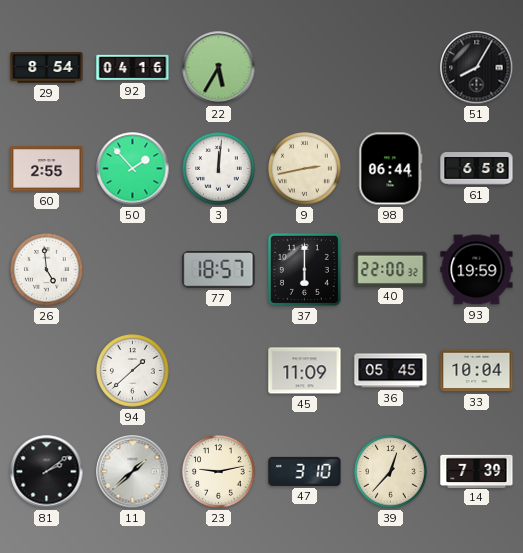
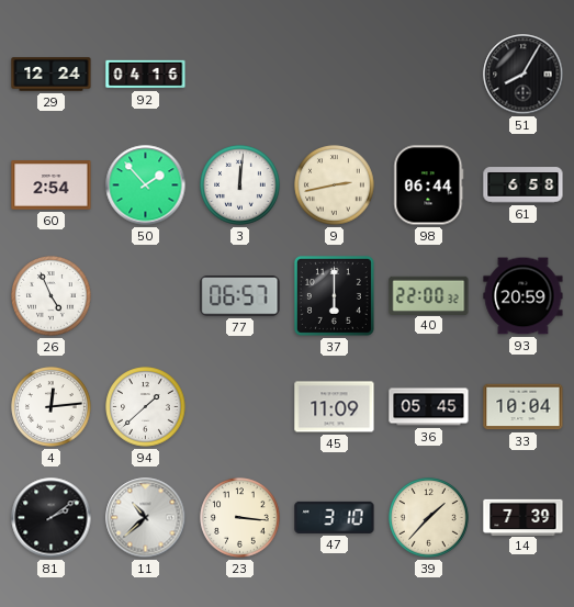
29: 8:54 -> 12:24 (52, 75)
22: 5:35 -> none (219, 68)
60: 2:55 -> 2:54 (52, 186)
26: 4:59 -> 4:56 (52, 296)
77: 18:57 -> 06:57 (240, 296)
93: 19:59 -> 20:59 (524, 296)
4: none -> 12:14 (52, 407)
11: 1:38 -> 10:38 (146, 518)
23: 9:13 -> 3:16 (240, 518)
39: 12:37 -> 1:37 (429, 518)
